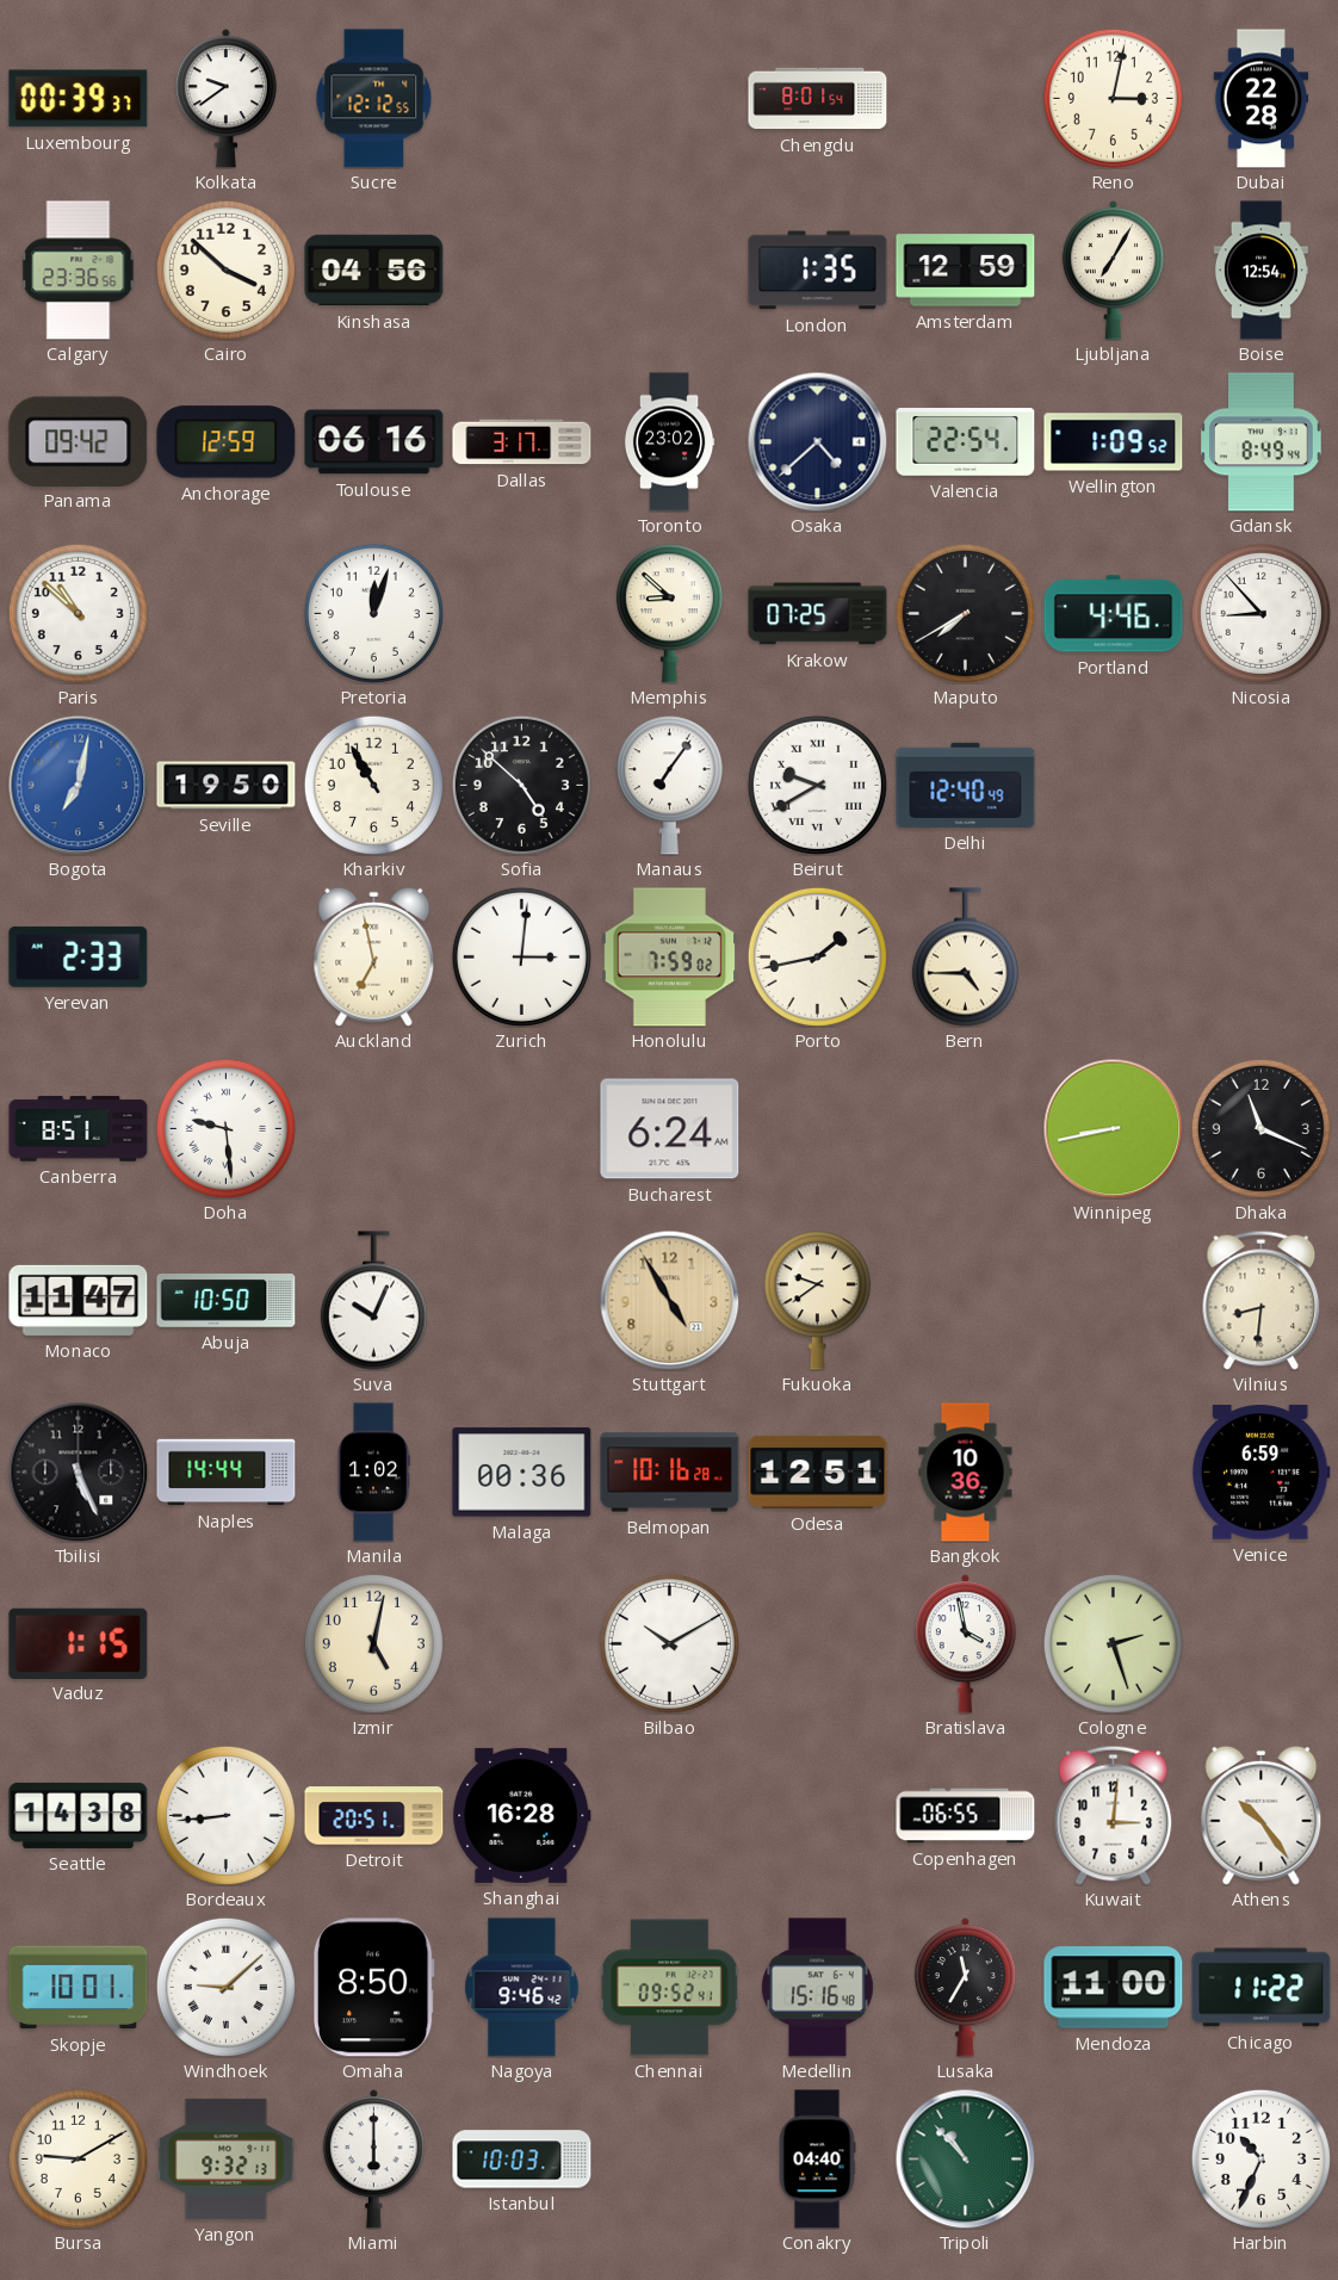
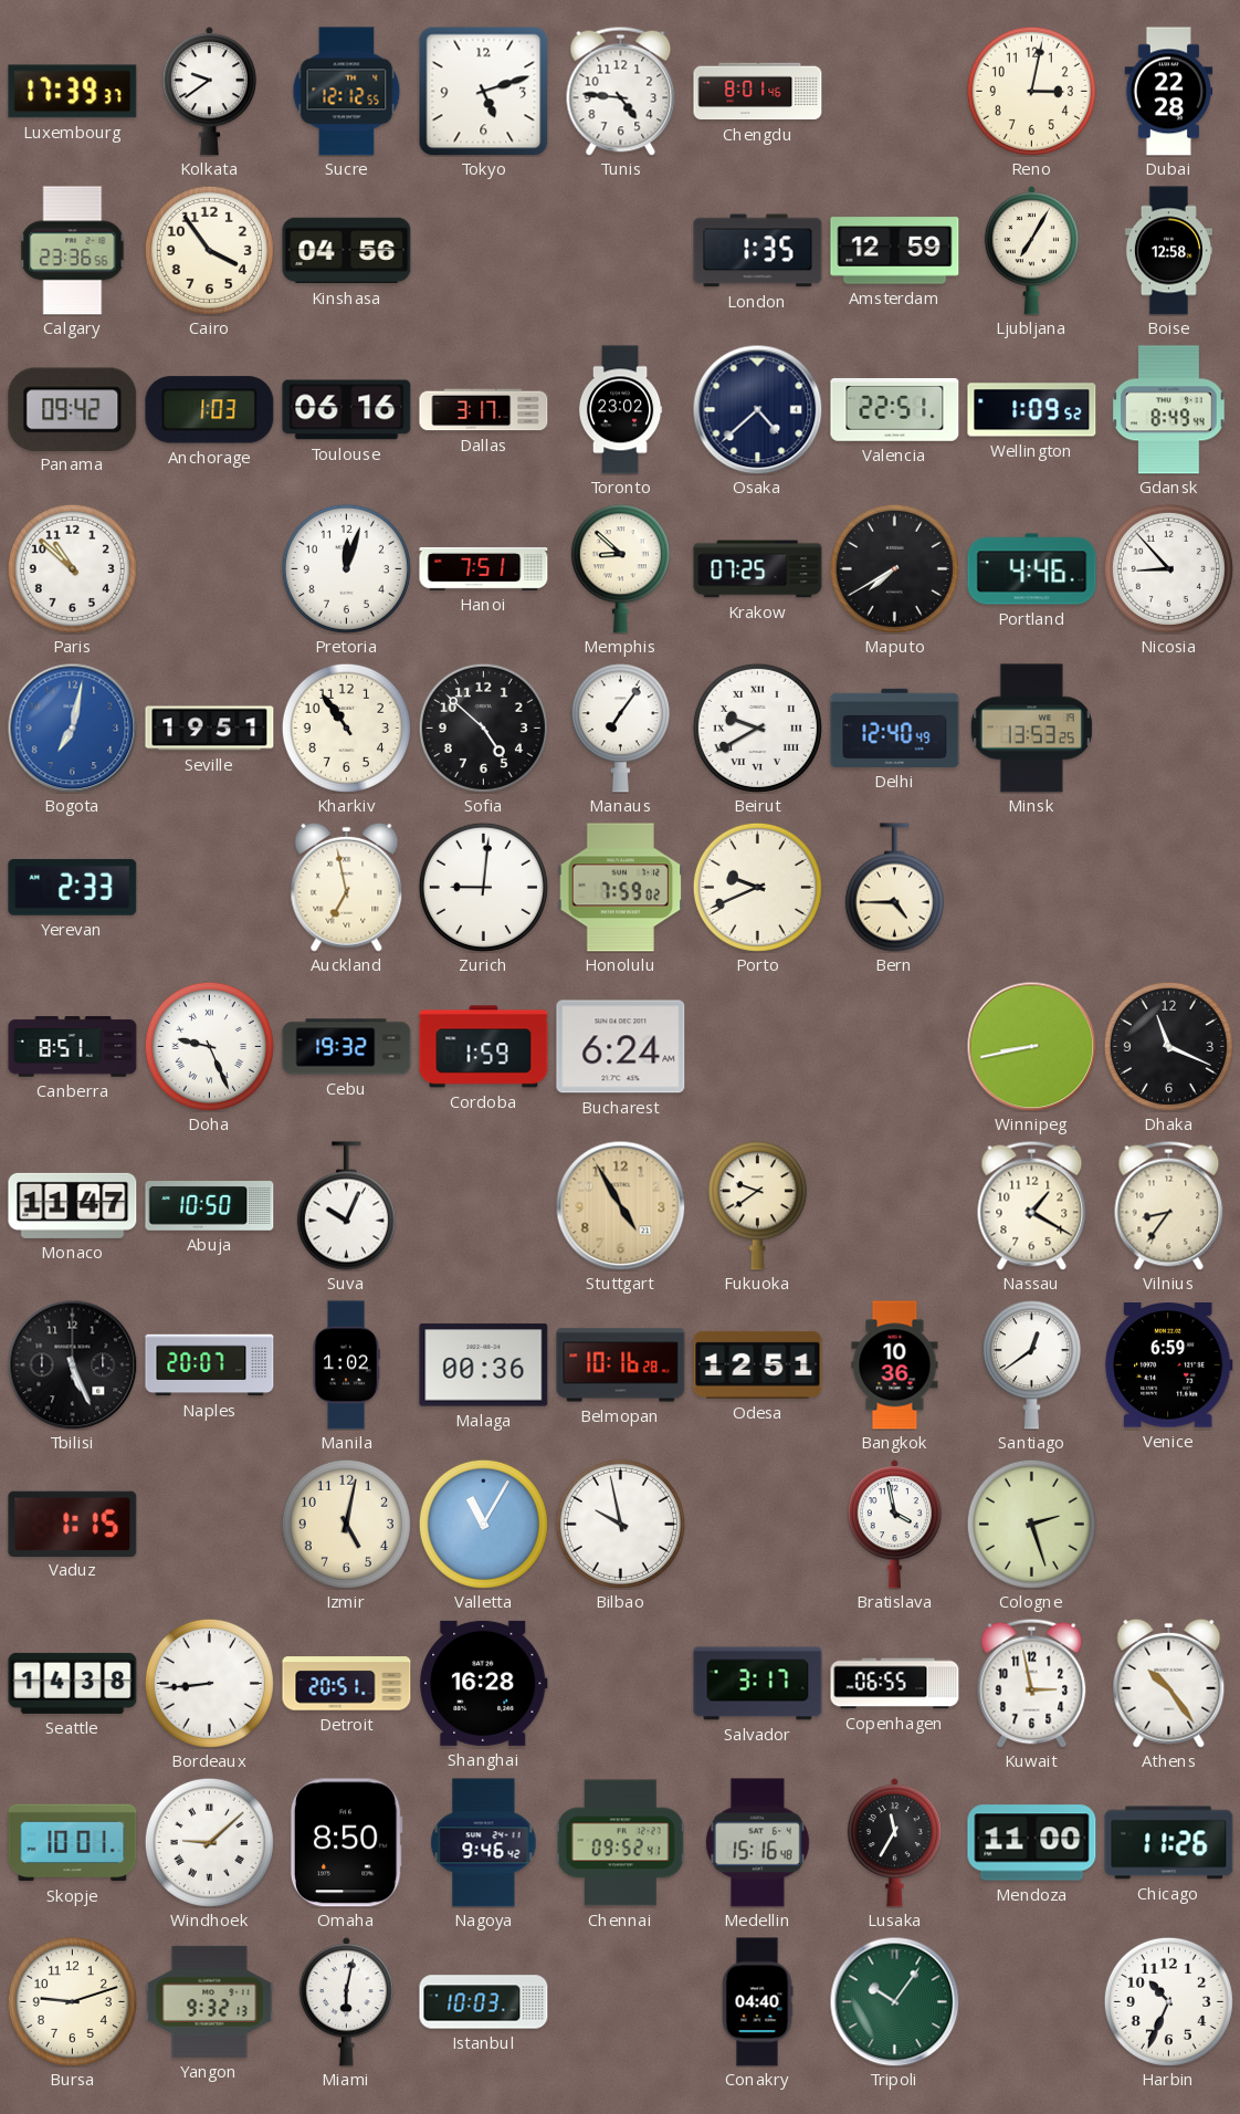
Luxembourg: 00:39 -> 17:39 (73, 92)
Tokyo: none -> 5:12 (483, 91)
Tunis: none -> 4:46 (621, 91)
Chengdu: 8:01:54 -> 8:01:46 (758, 92)
Cairo: 3:52 -> 3:54 (209, 250)
Boise: 12:54 -> 12:58 (1168, 251)
Anchorage: 12:59 -> 1:03 (210, 410)
Valencia: 22:54 -> 22:51 (895, 410)
Hanoi: none -> 7:51 (484, 568)
Seville: 19:50 -> 19:51 (210, 729)
Kharkiv: 10:55 -> 10:54 (346, 728)
Minsk: none -> 13:53 (1031, 729)
Zurich: 3:01 -> 9:01 (483, 887)
Porto: 1:43 -> 9:41 (757, 887)
Doha: 9:29 -> 9:26 (209, 1046)
Cebu: none -> 19:32 (347, 1047)
Cordoba: none -> 1:59 (484, 1047)
Nassau: none -> 1:20 (1032, 1205)
Vilnius: 8:31 -> 8:36 (1169, 1205)
Naples: 14:44 -> 20:07 (210, 1365)
Santiago: none -> 12:39 (1031, 1365)
Valletta: none -> 11:05 (483, 1524)
Bilbao: 10:10 -> 9:58 (620, 1524)
Salvador: none -> 3:17 (758, 1684)
Kuwait: 3:01 -> 2:58 (1032, 1683)
Chicago: 11:22 -> 11:26 (1169, 1843)
Bursa: 9:10 -> 9:12 (72, 2001)
Miami: 6:00 -> 6:02 (346, 2002)
Tripoli: 10:53 -> 10:06 (894, 2001)
